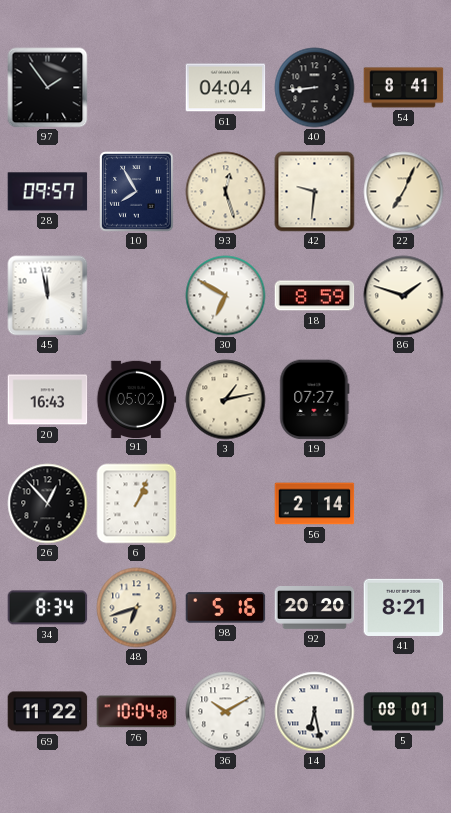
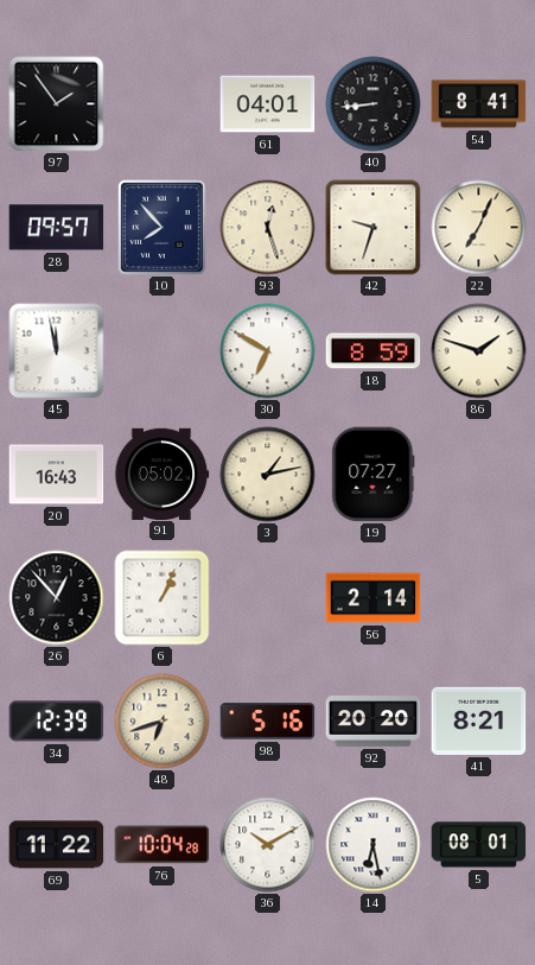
61: 04:04 -> 04:01 (268, 104)
10: 7:55 -> 7:53 (163, 228)
42: 9:31 -> 9:33 (374, 228)
34: 8:34 -> 12:39 (57, 722)
